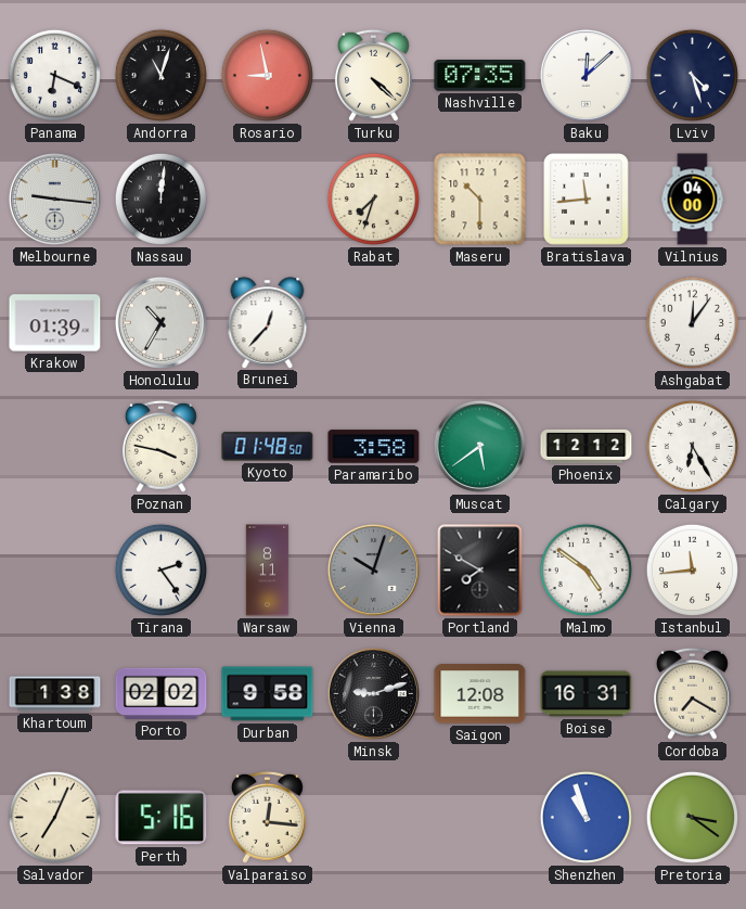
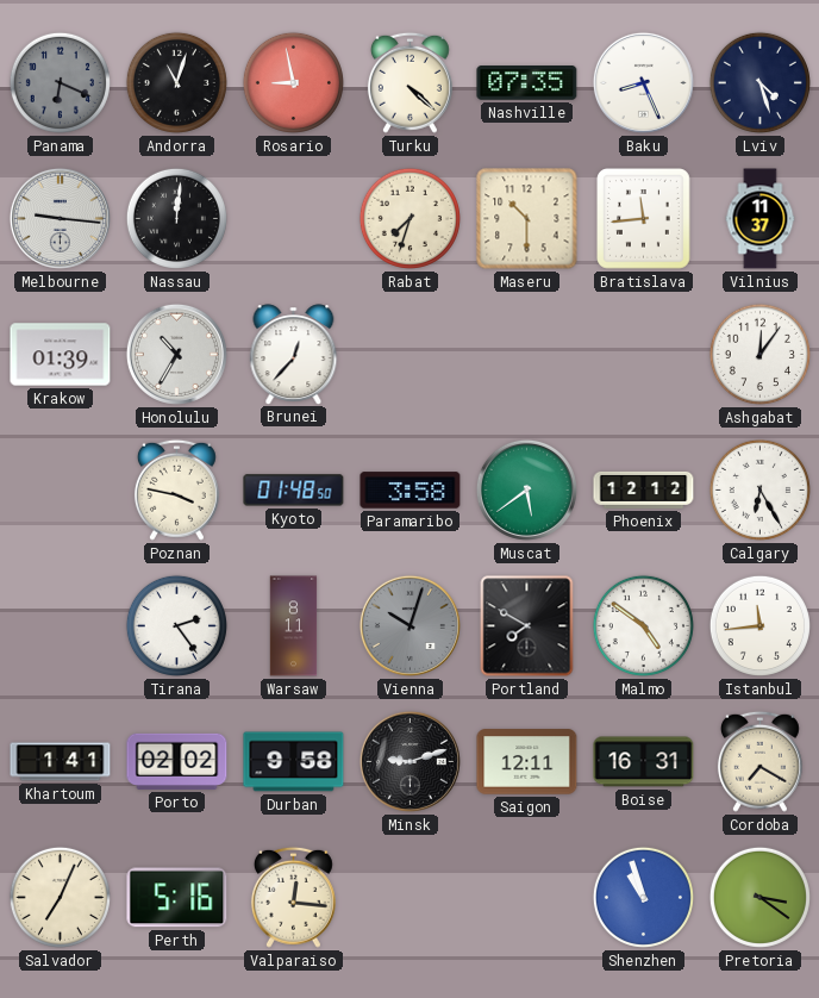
Panama dial: white -> grey (60, 82)
Baku: 12:08 -> 8:26 (643, 82)
Vilnius: 04:00 -> 11:37 (761, 219)
Khartoum: 1:38 -> 1:41 (61, 762)
Saigon: 12:08 -> 12:11 (527, 762)
